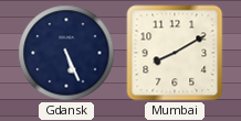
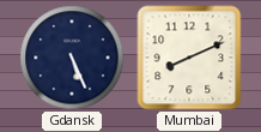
Mumbai: 8:10 -> 8:11 (189, 58)
